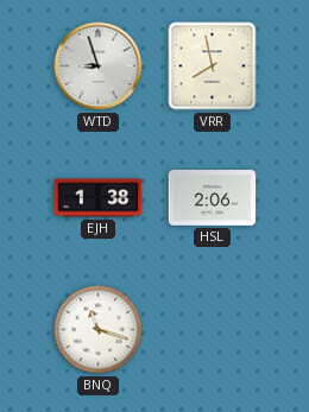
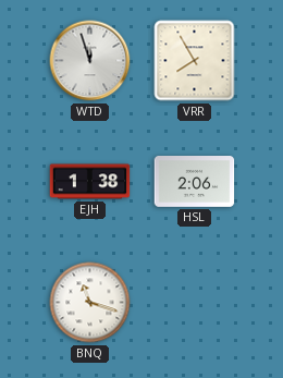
WTD: 8:57 -> 11:57 (90, 61)
VRR: 7:58 -> 7:55 (195, 61)
